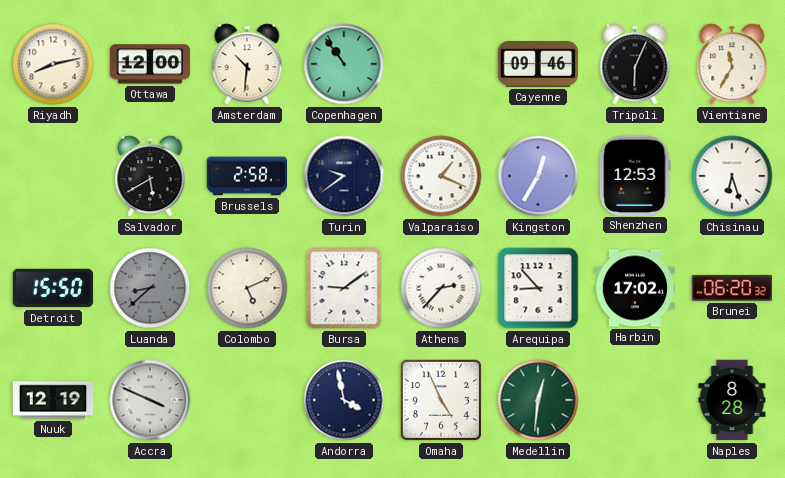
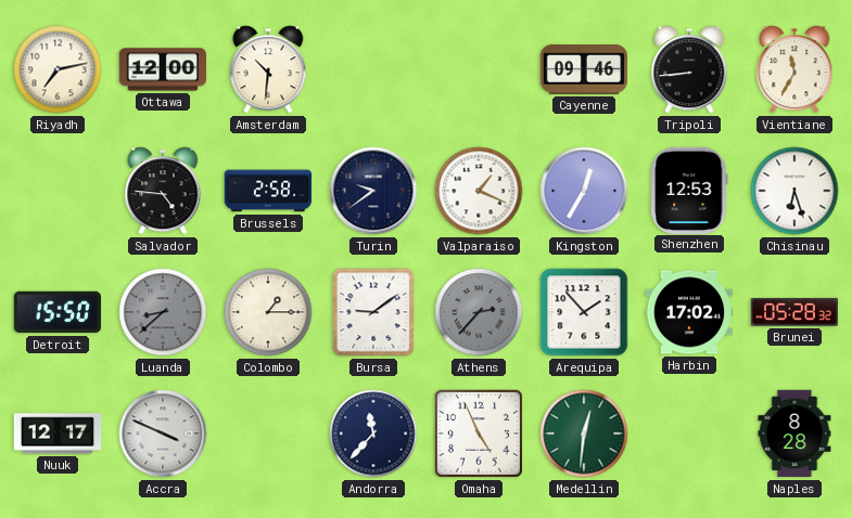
Riyadh: 8:13 -> 7:13 (58, 69)
Copenhagen: 10:54 -> none (344, 64)
Tripoli: 6:04 -> 8:44 (689, 69)
Salvador: 5:40 -> 4:46 (163, 191)
Colombo: 5:11 -> 1:15 (268, 312)
Athens dial: white -> grey (479, 312)
Arequipa: 8:53 -> 1:53 (584, 312)
Brunei: 06:20 -> 05:28 (793, 312)
Nuuk: 12:19 -> 12:17 (58, 433)
Andorra: 3:58 -> 11:37 (373, 433)
